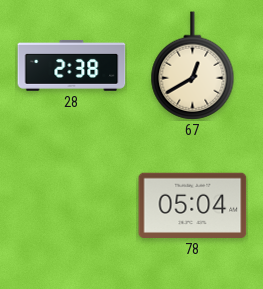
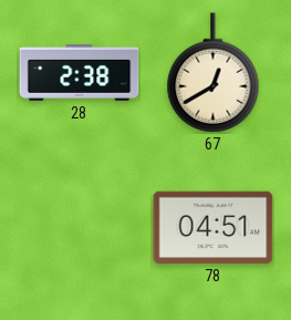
78: 05:04 -> 04:51 (214, 227)
